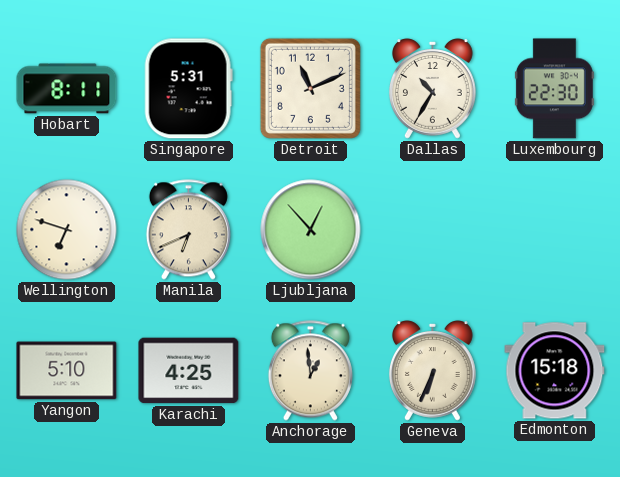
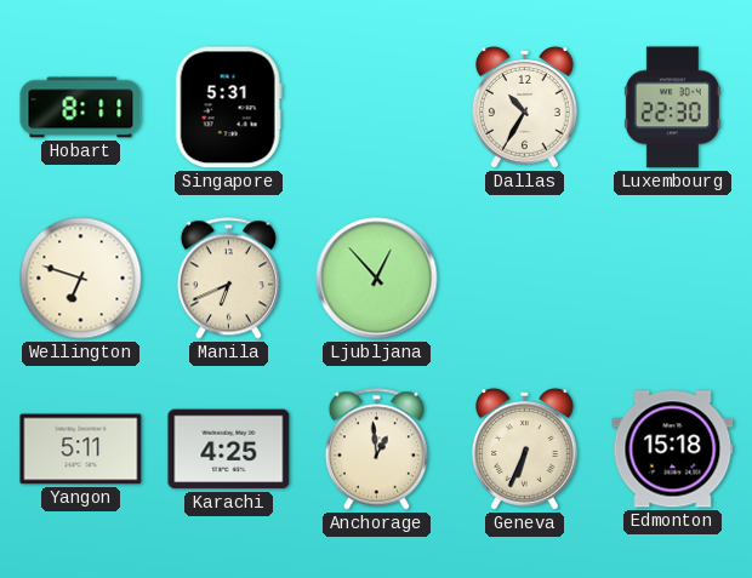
Detroit: 11:11 -> none (310, 88)
Yangon: 5:10 -> 5:11 (81, 450)
